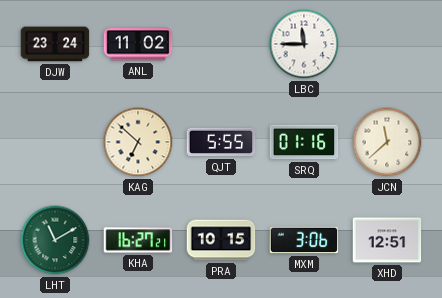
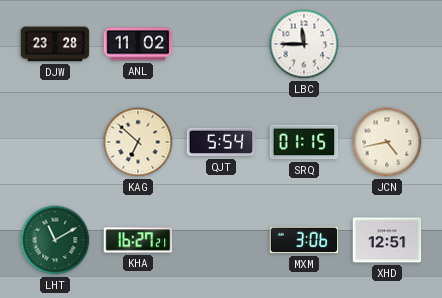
DJW: 23:24 -> 23:28 (55, 44)
QJT: 5:55 -> 5:54 (221, 142)
SRQ: 01:16 -> 01:15 (304, 142)
JCN: 11:38 -> 4:43 (387, 142)
PRA: 10:15 -> none (221, 240)
